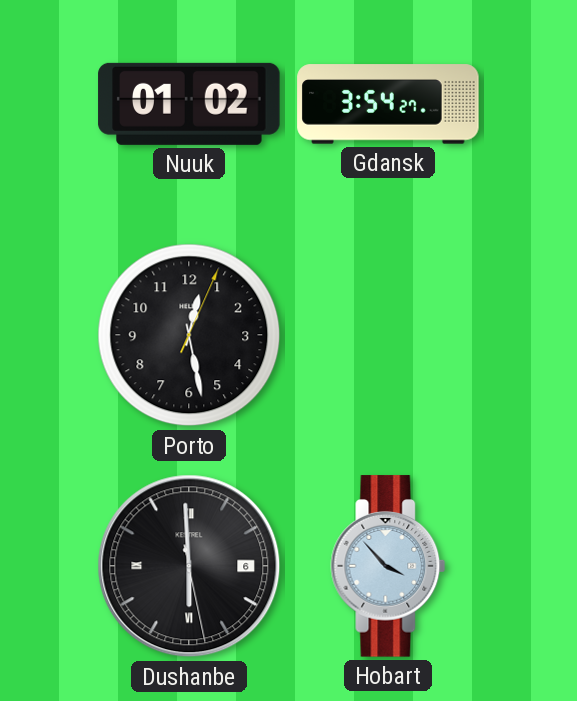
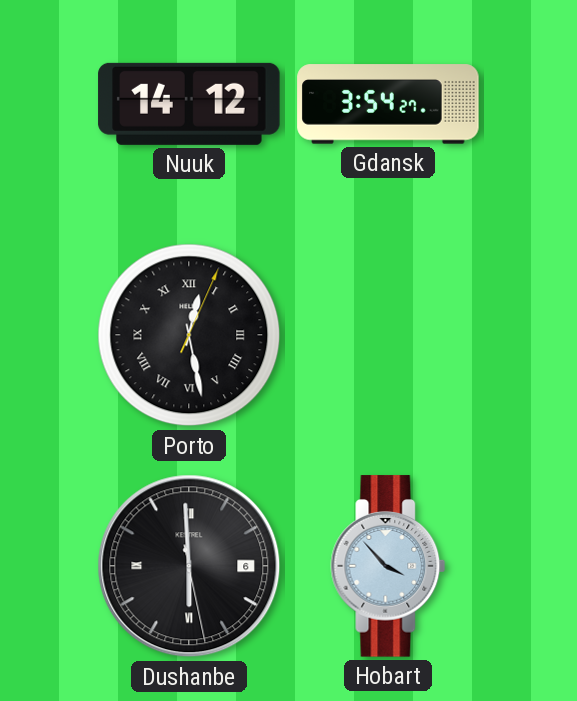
Nuuk: 01:02 -> 14:12 (189, 104)
Porto numerals: Arabic -> Roman (189, 335)
